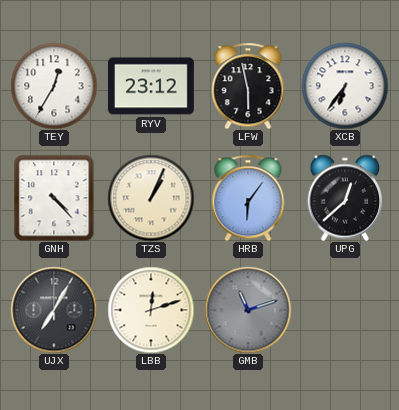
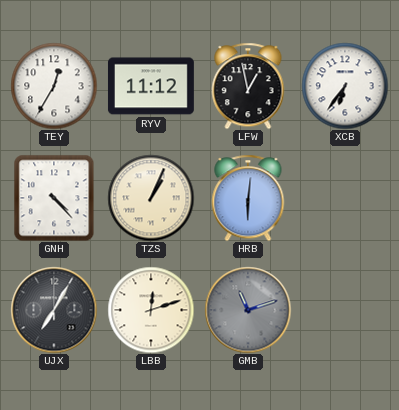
RYV: 23:12 -> 11:12 (151, 86)
LFW: 5:58 -> 12:58 (248, 86)
HRB: 6:06 -> 6:01 (248, 198)
UPG: 12:38 -> none (345, 198)
